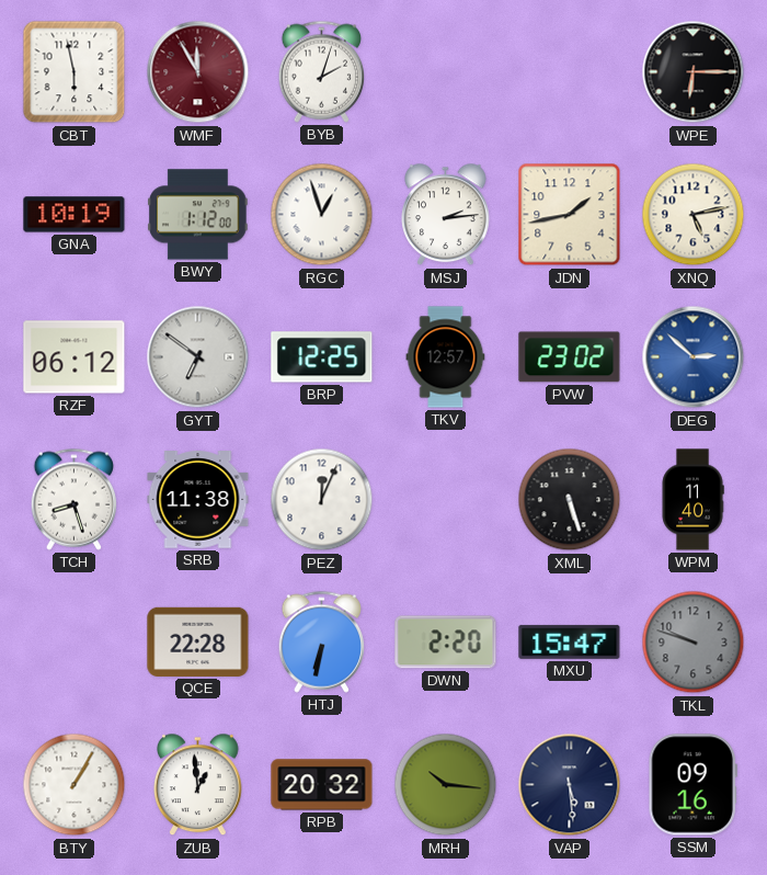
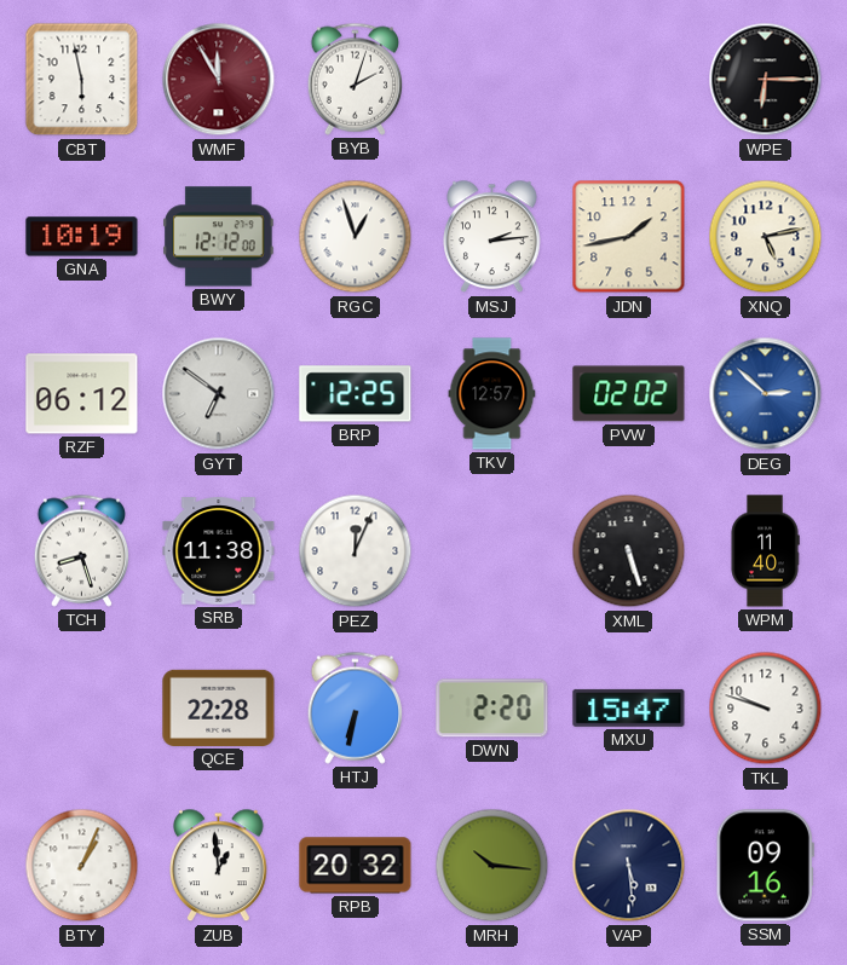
BWY: 1:12 -> 12:12 (219, 237)
PVW: 23:02 -> 02:02 (629, 394)
TKL dial: grey -> white (766, 709)
BTY: 1:05 -> 1:04 (82, 866)
